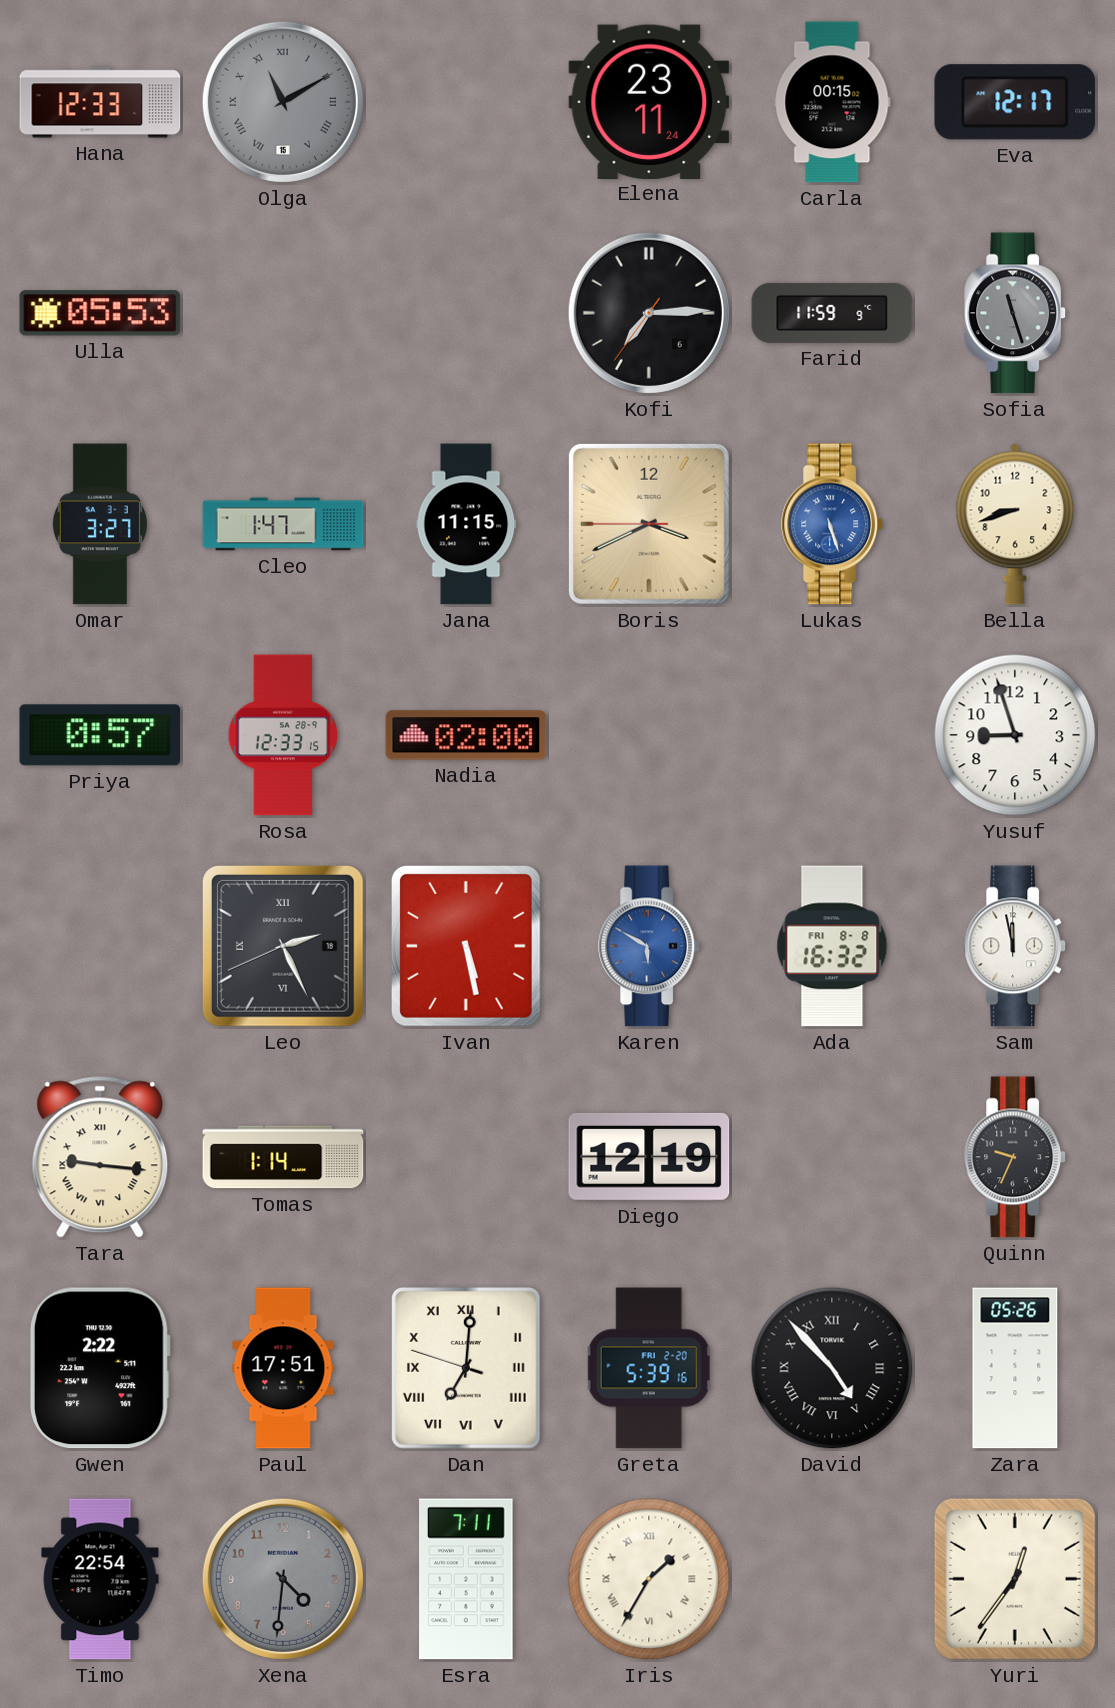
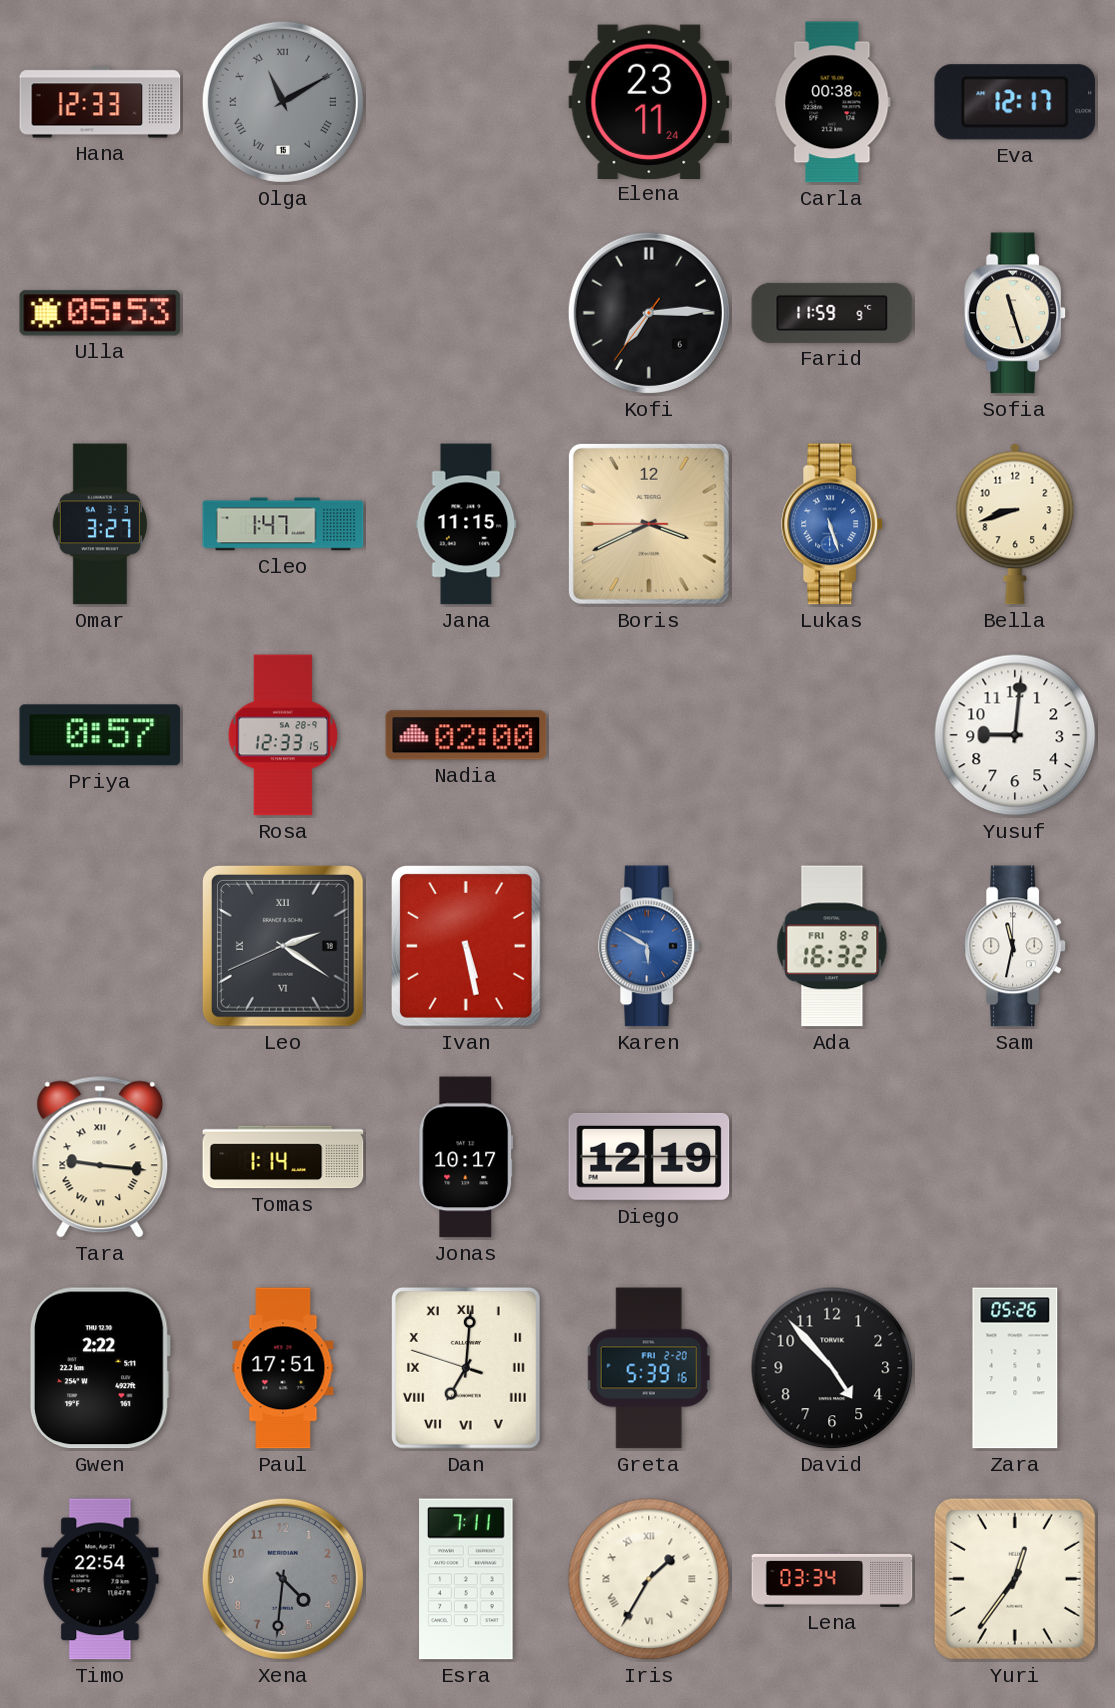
Carla: 00:15 -> 00:38 (832, 102)
Sofia dial: grey -> cream (1015, 313)
Yusuf: 8:57 -> 9:01 (1015, 735)
Leo: 2:25 -> 2:20 (283, 946)
Sam: 11:58 -> 11:32 (1015, 946)
Jonas: none -> 10:17 (466, 1157)
Quinn: 9:34 -> none (1015, 1157)
David numerals: Roman -> Arabic (832, 1368)
Lena: none -> 03:34 (832, 1579)
